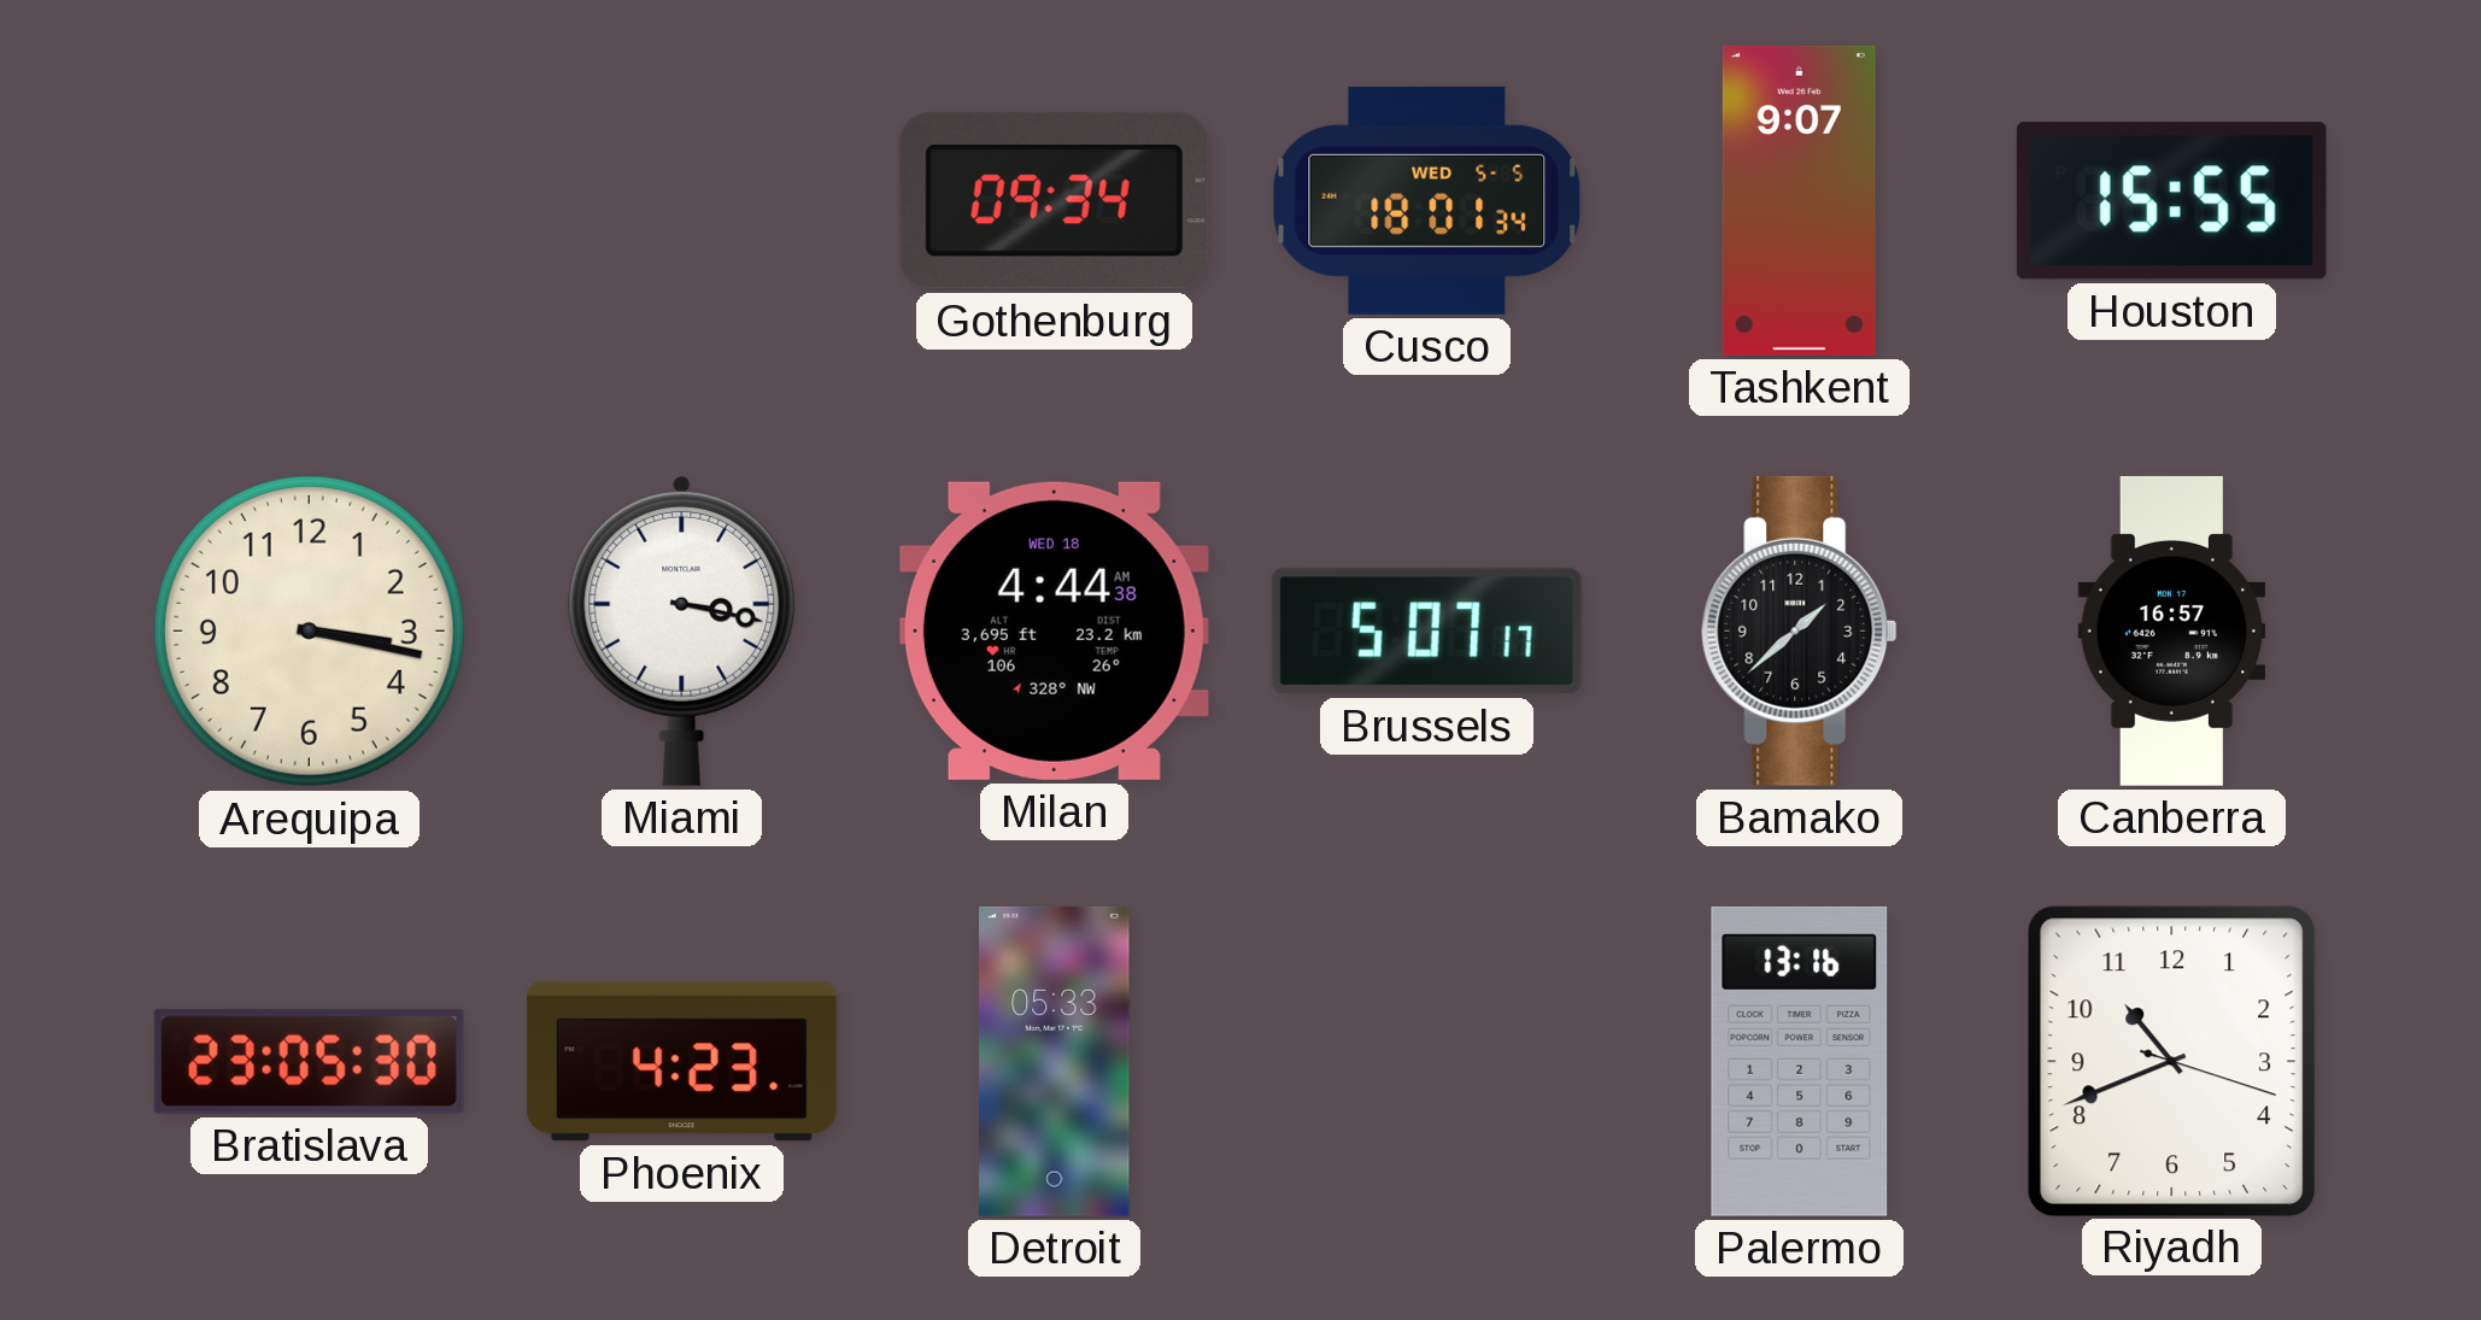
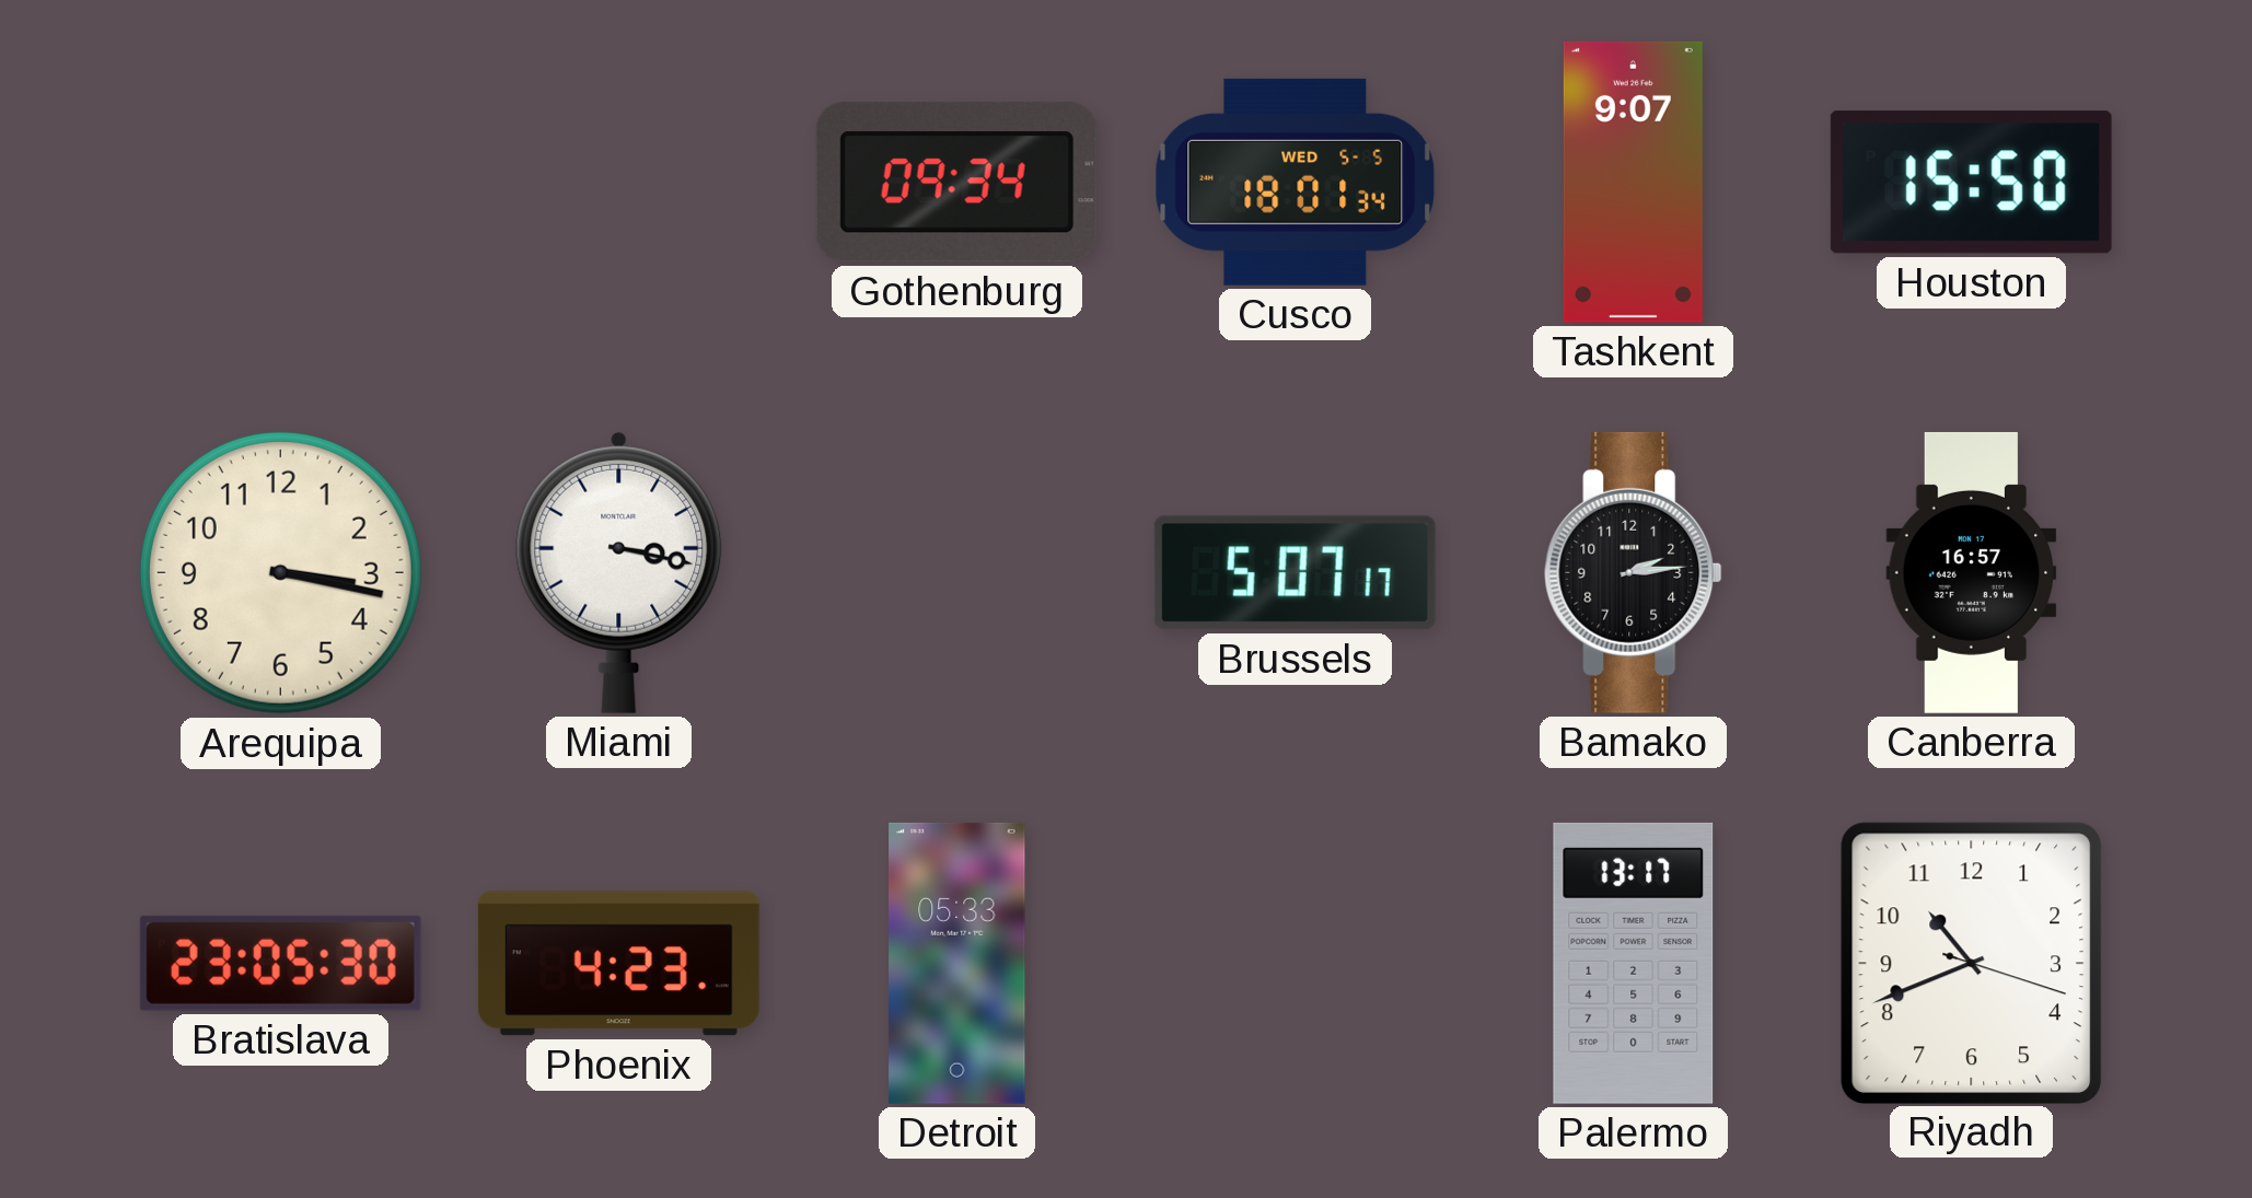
Houston: 15:55 -> 15:50 (1971, 183)
Milan: 4:44 -> none (1054, 630)
Bamako: 1:38 -> 2:14 (1634, 572)
Palermo: 13:16 -> 13:17 (1634, 963)
